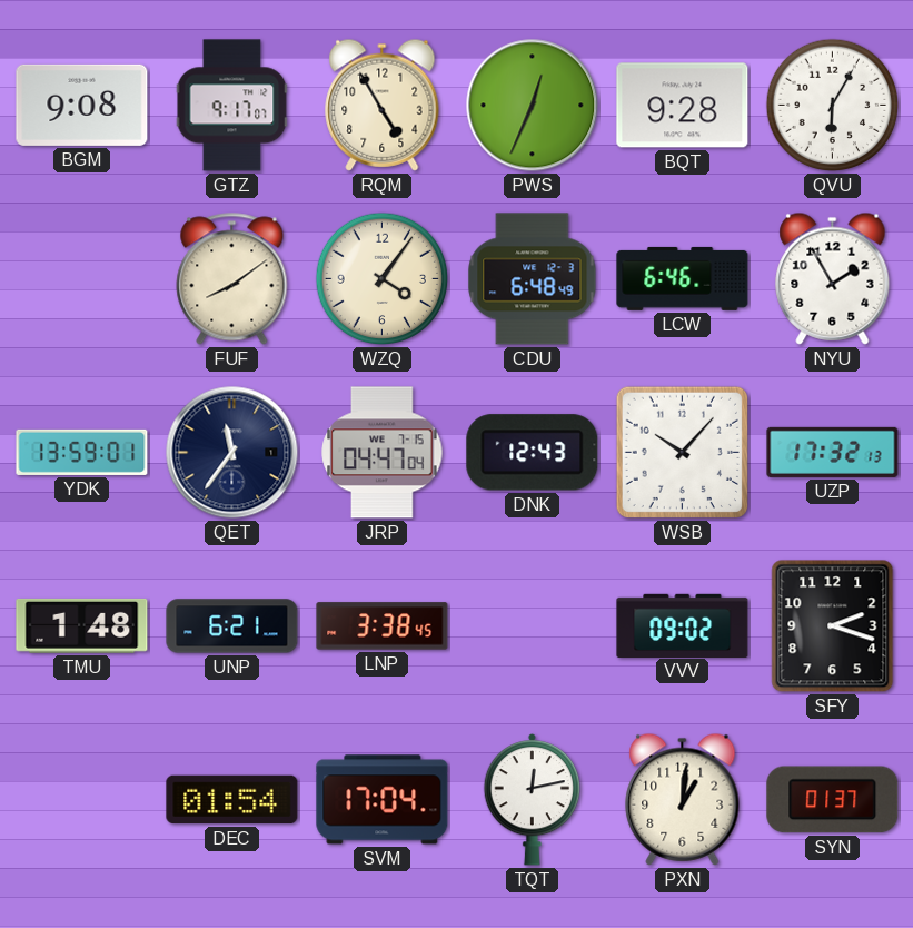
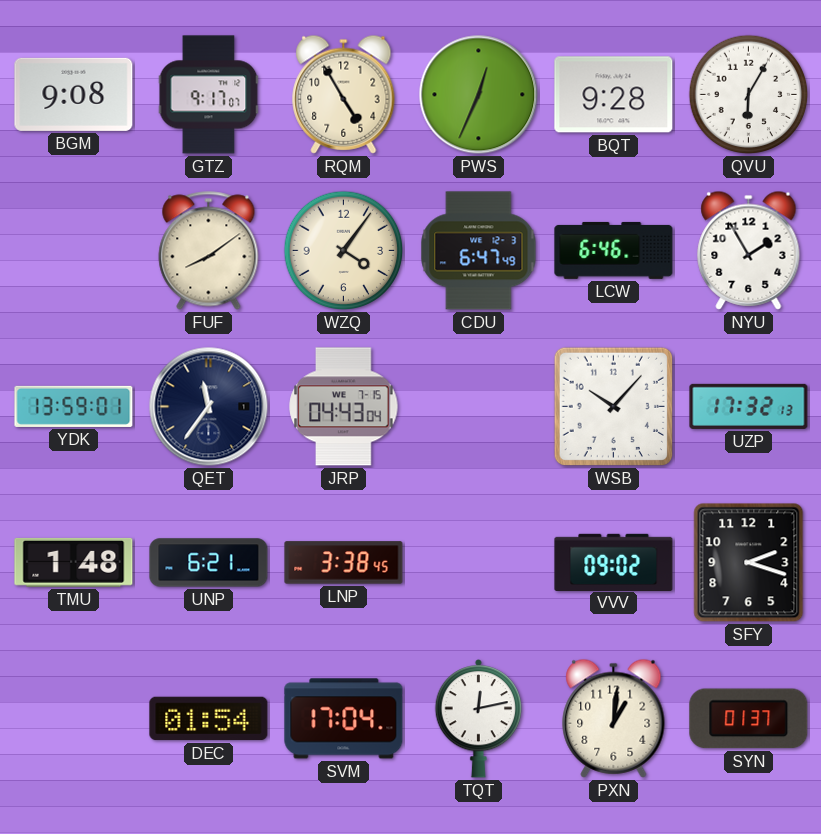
CDU: 6:48 -> 6:47 (479, 251)
JRP: 04:47 -> 04:43 (344, 407)
DNK: 12:43 -> none (533, 453)
